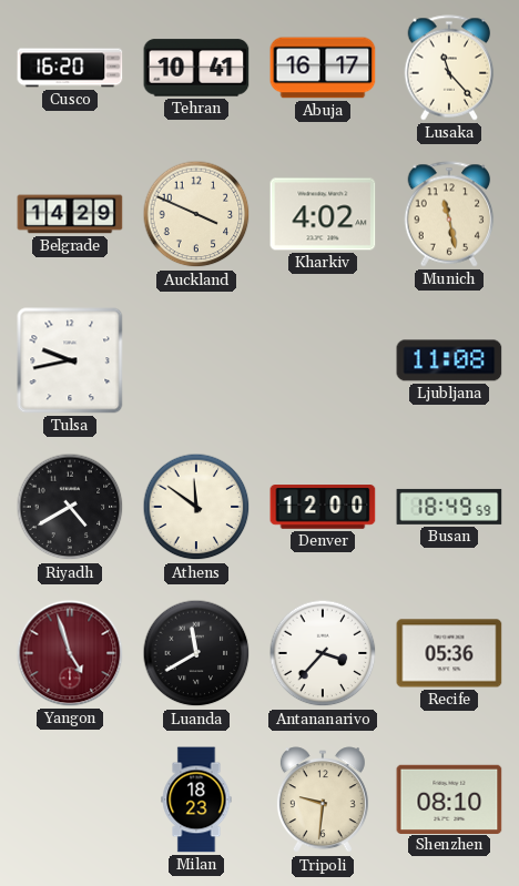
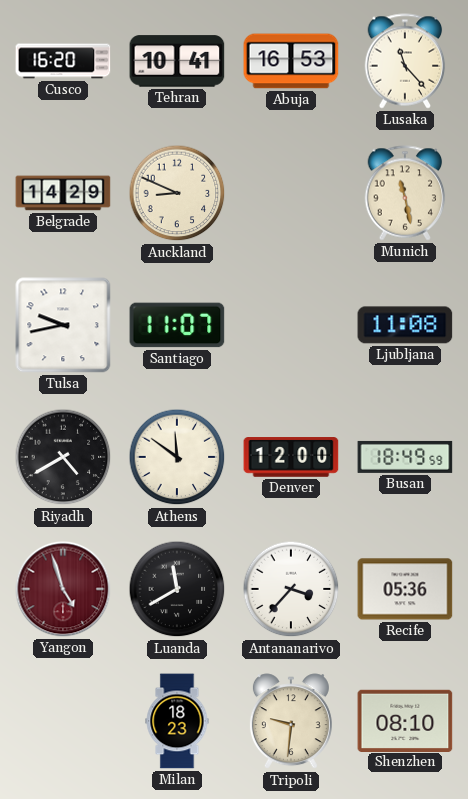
Abuja: 16:17 -> 16:53 (291, 61)
Auckland: 3:49 -> 8:49 (177, 193)
Kharkiv: 4:02 -> none (323, 214)
Santiago: none -> 11:07 (177, 325)
